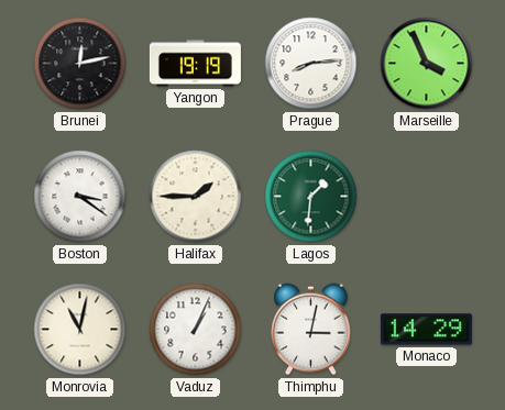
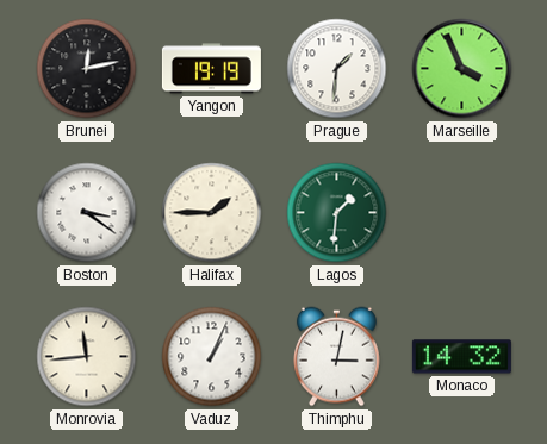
Prague: 8:14 -> 1:31 (337, 69)
Monrovia: 11:02 -> 11:44 (87, 357)
Monaco: 14:29 -> 14:32 (461, 357)
